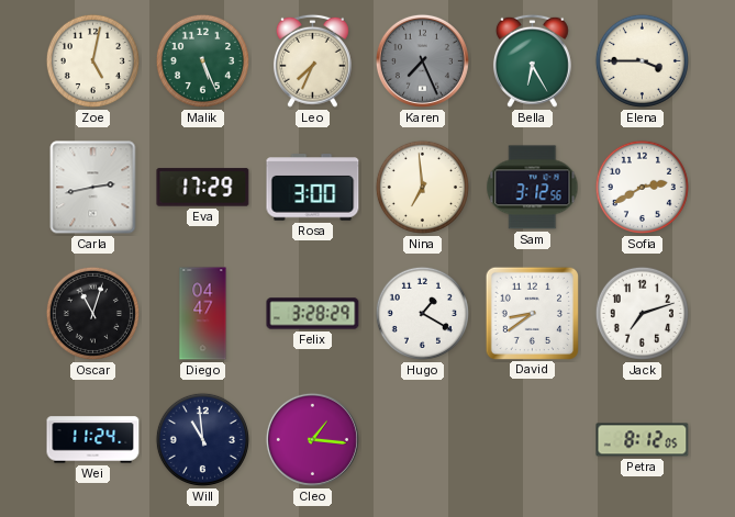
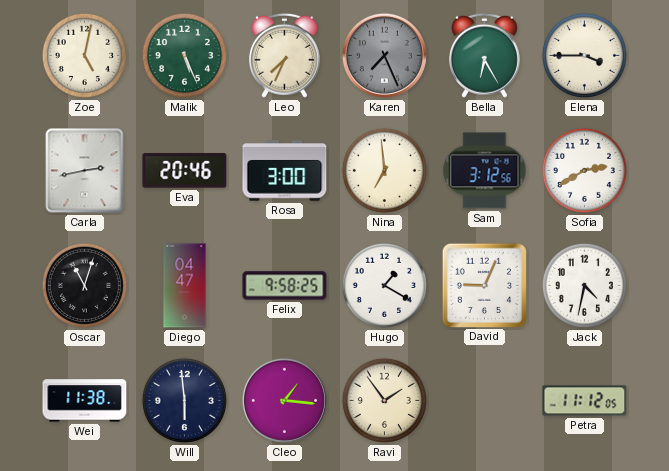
Eva: 17:29 -> 20:46 (185, 171)
Felix: 3:28 -> 9:58 (285, 286)
David: 8:39 -> 9:04 (484, 285)
Jack: 7:12 -> 4:32 (584, 285)
Wei: 11:24 -> 11:38 (85, 401)
Will: 10:59 -> 5:59 (184, 400)
Ravi: none -> 1:54 (384, 400)
Petra: 8:12 -> 11:12 (585, 401)
